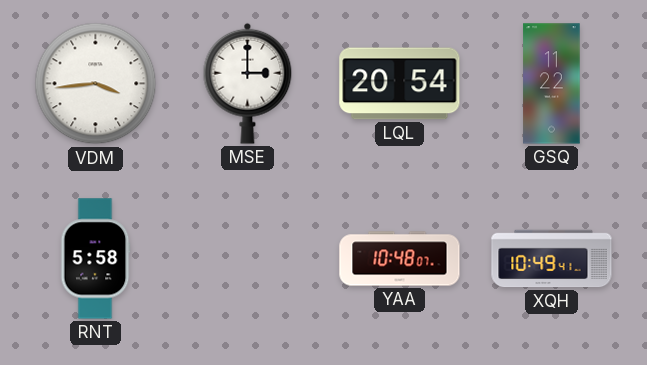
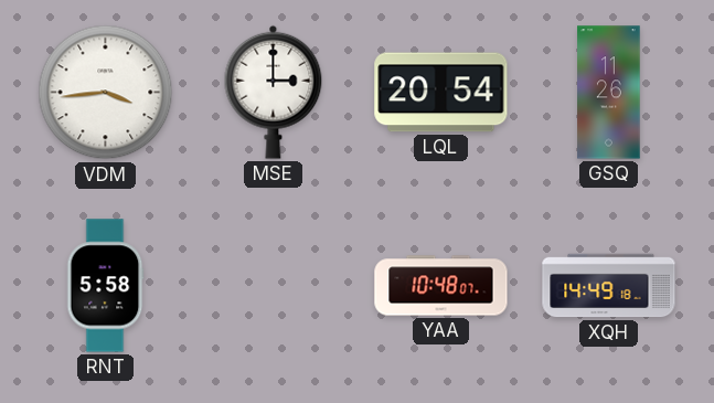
GSQ: 11:22 -> 11:26 (609, 93)
XQH: 10:49 -> 14:49 (609, 286)
